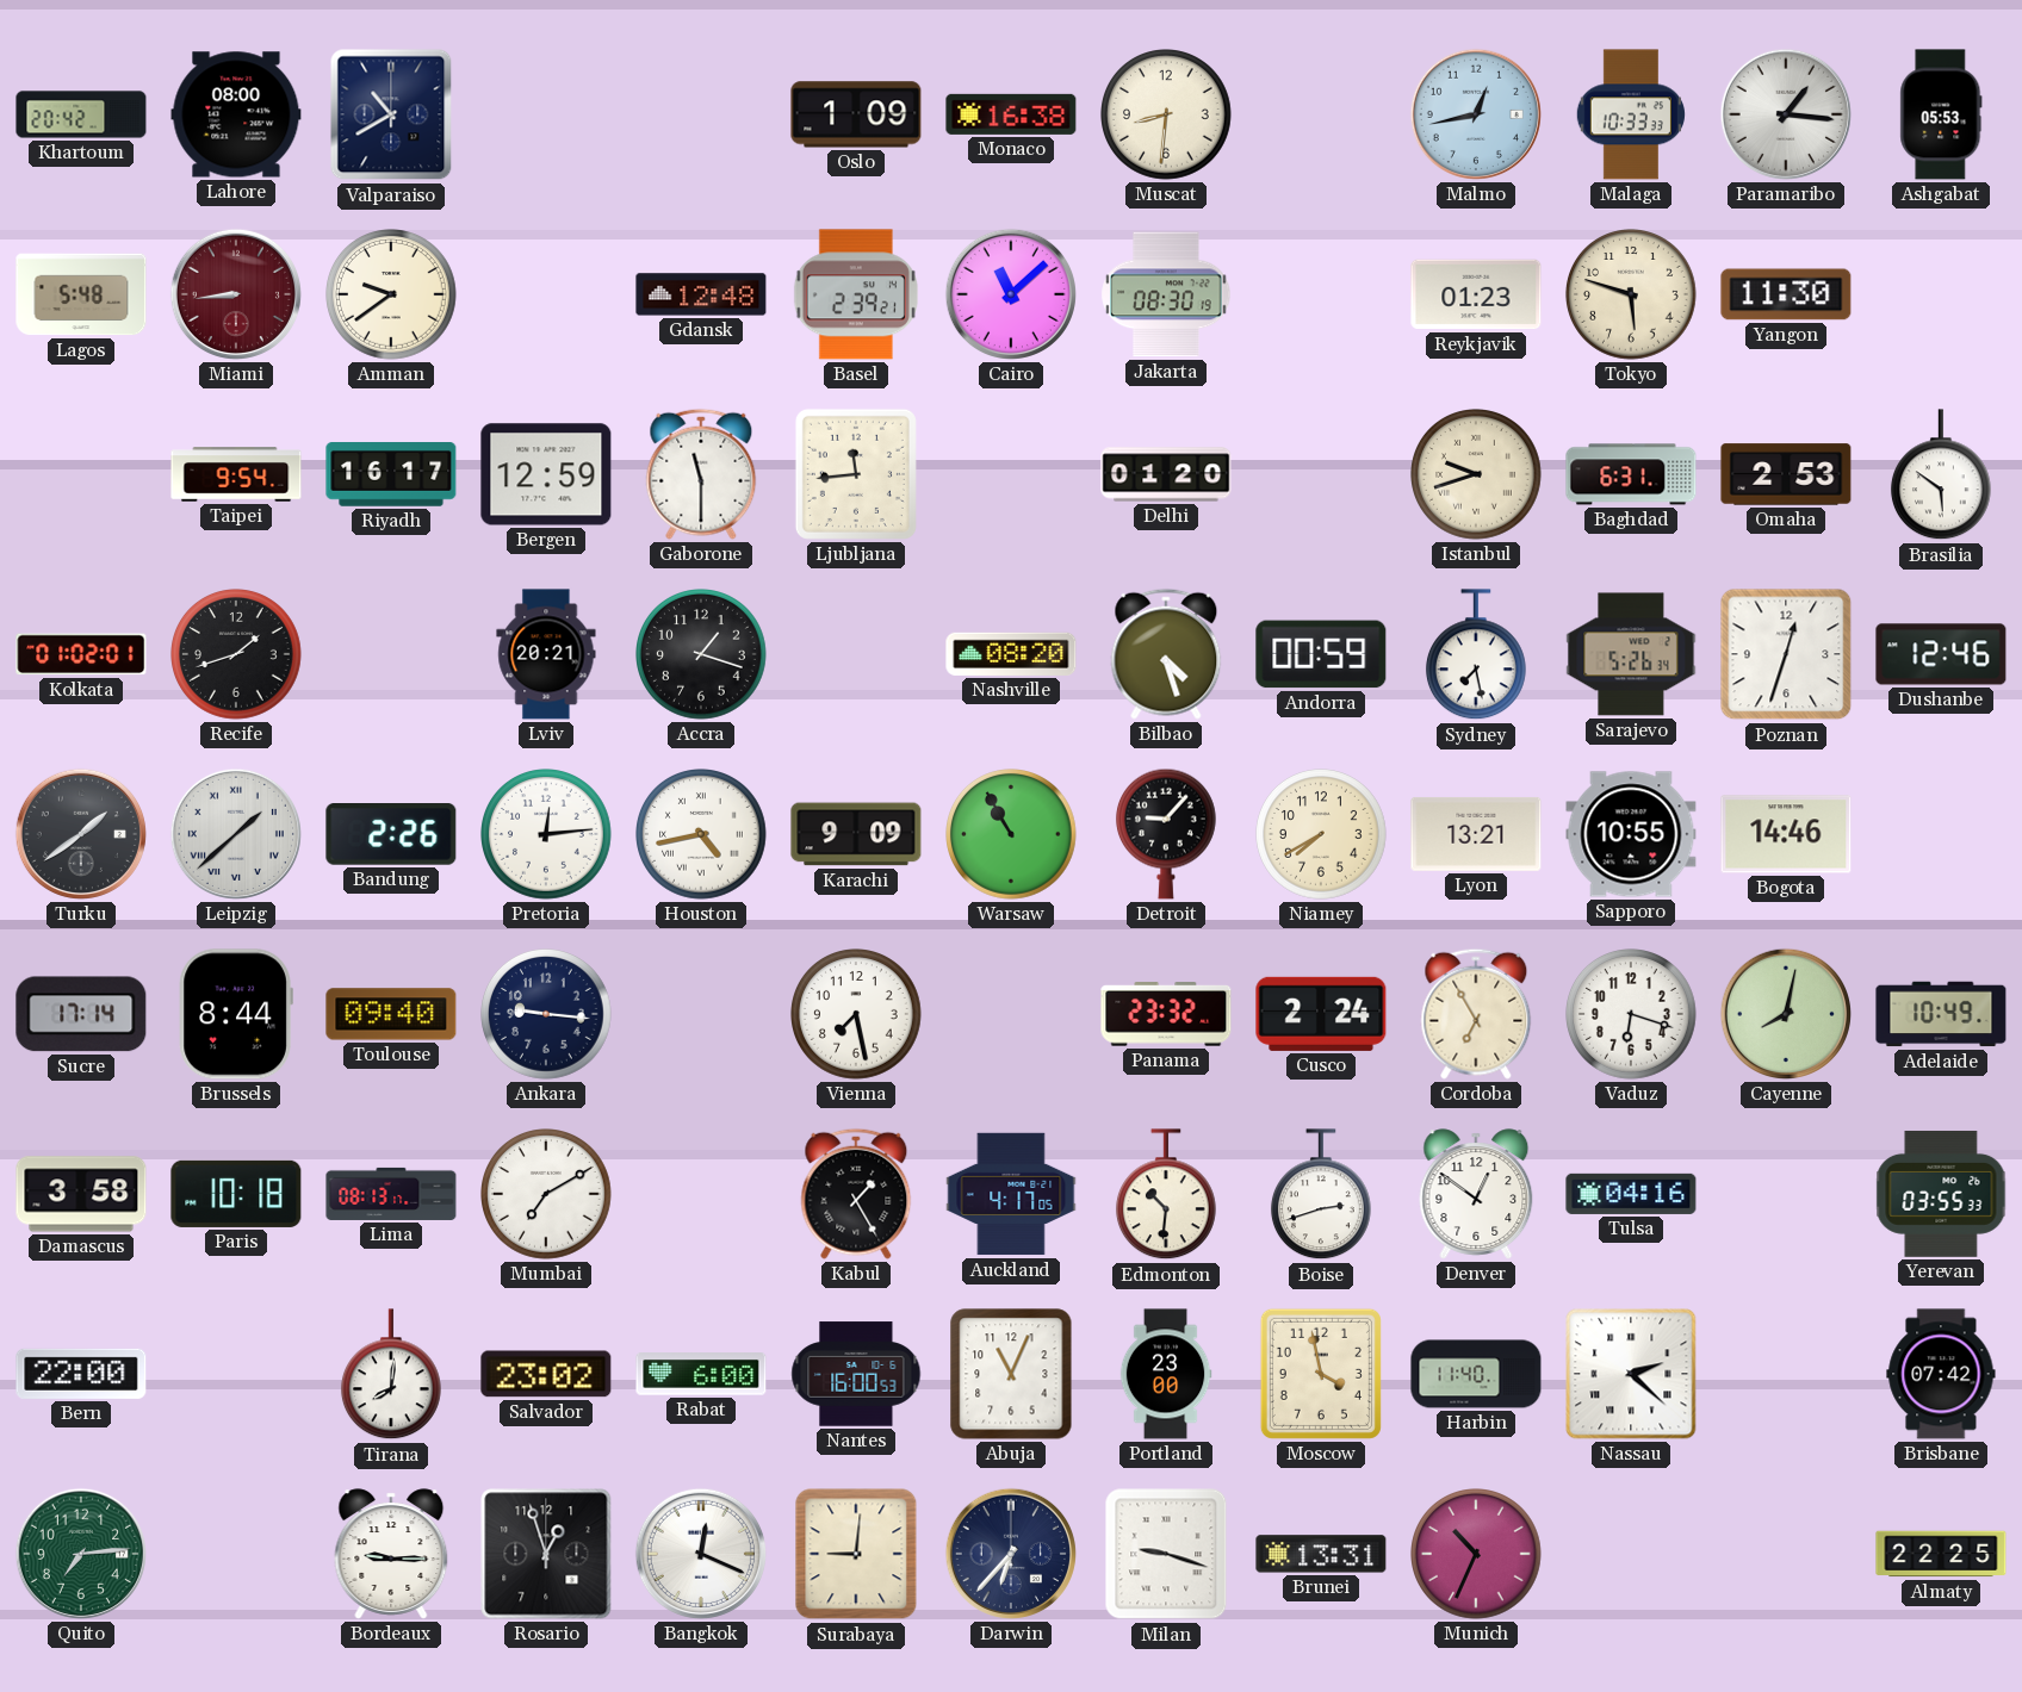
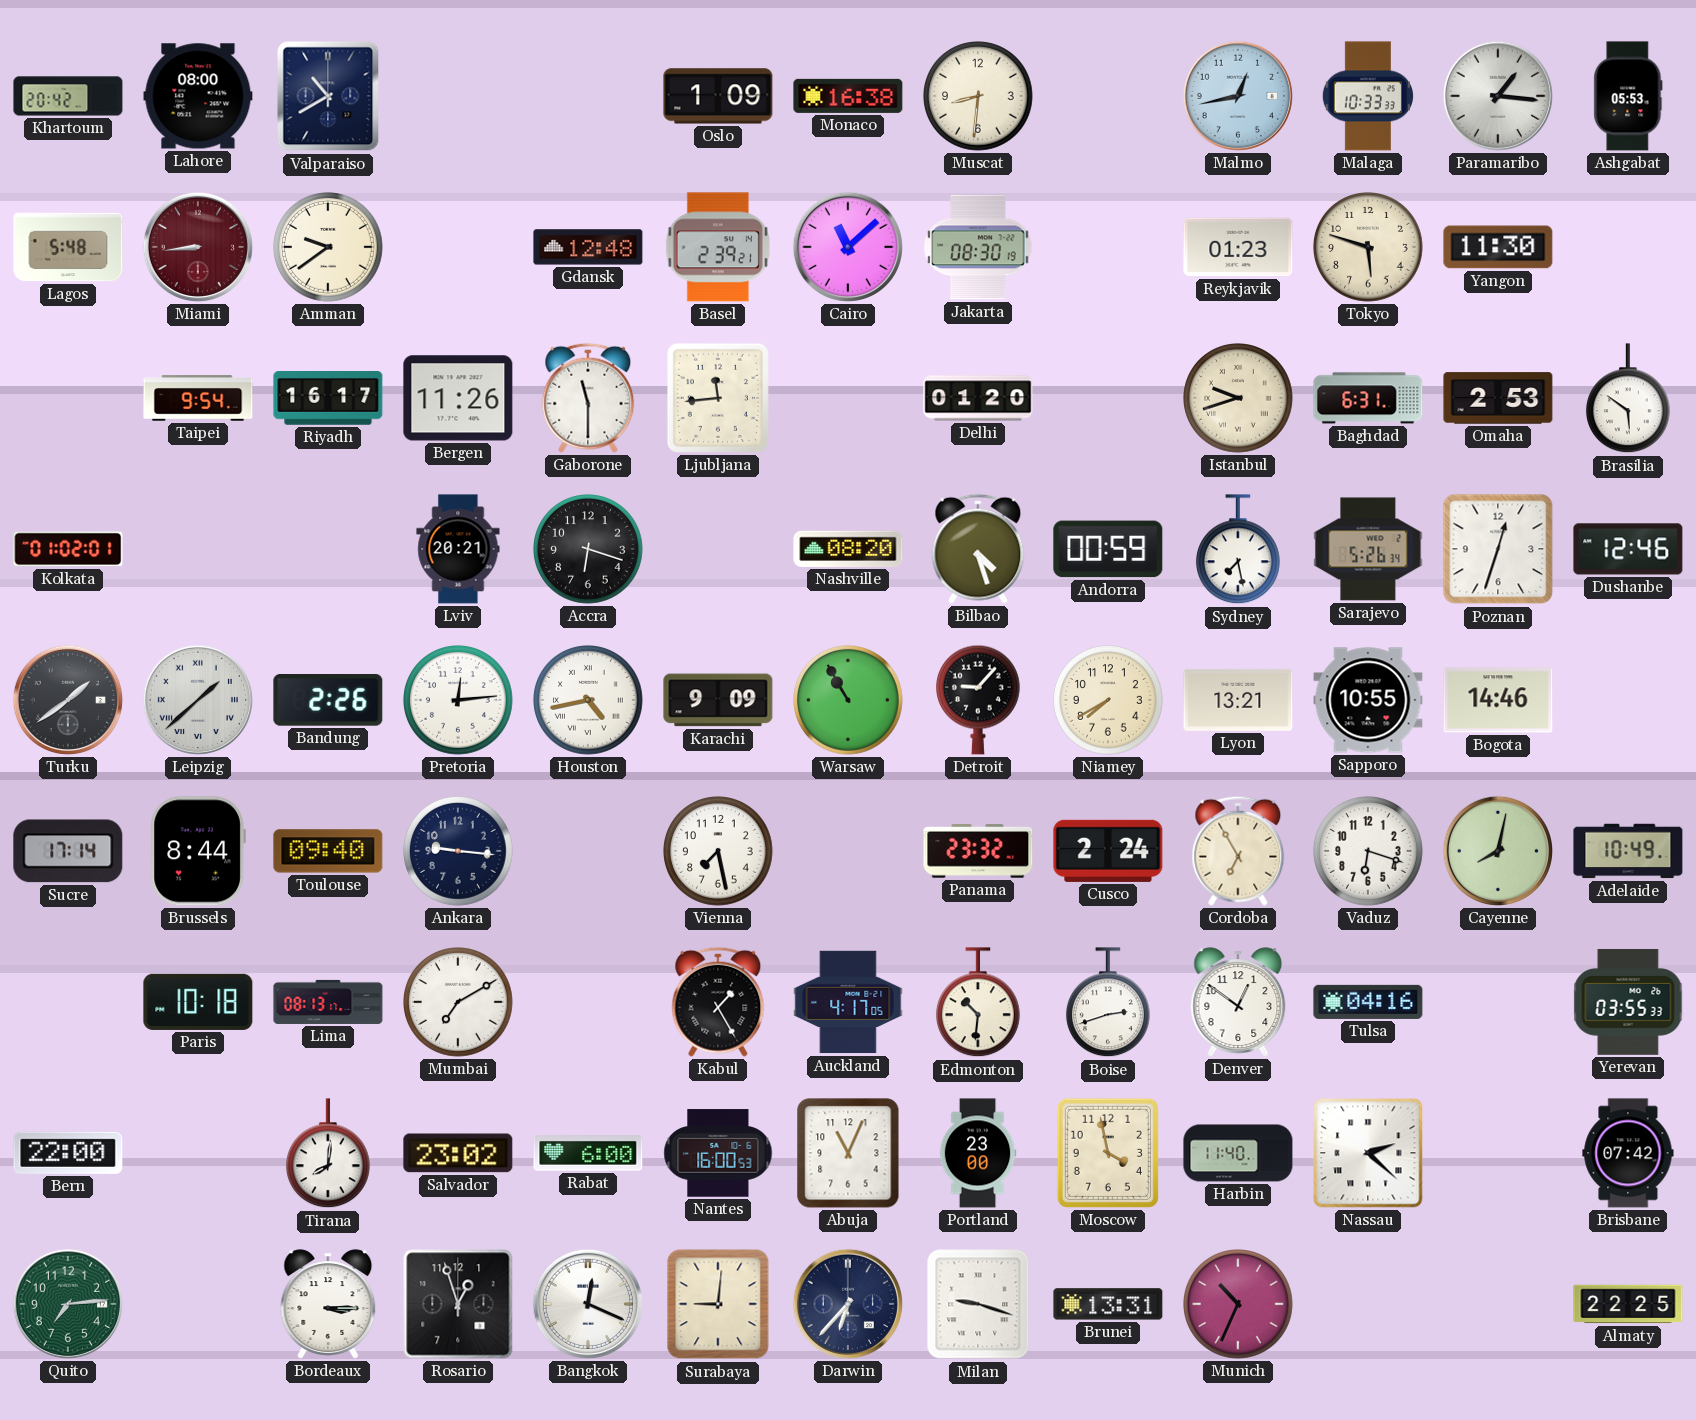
Bergen: 12:59 -> 11:26 (458, 398)
Recife: 1:42 -> none (237, 655)
Accra: 1:18 -> 6:18 (589, 550)
Damascus: 3:58 -> none (81, 1194)
Bordeaux: 9:15 -> 3:15 (328, 1304)
